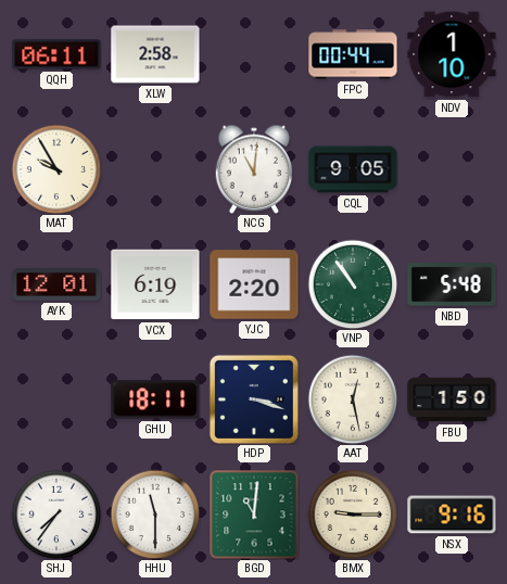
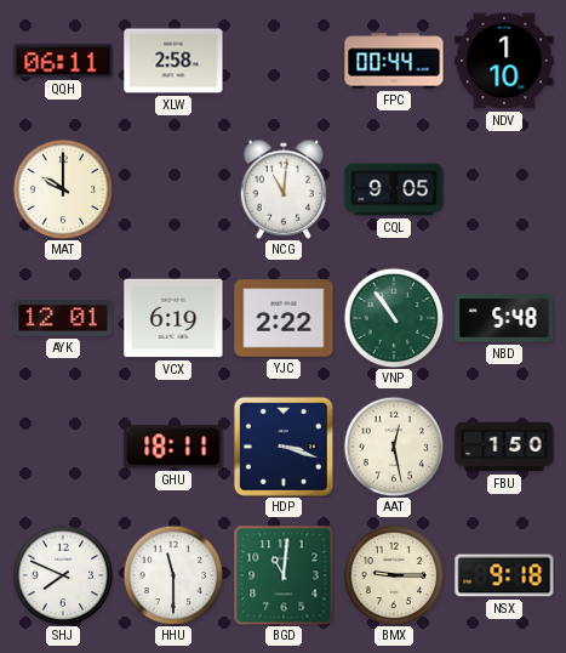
MAT: 9:55 -> 10:00 (63, 189)
YJC: 2:20 -> 2:22 (284, 318)
SHJ: 7:36 -> 7:49 (63, 575)
NSX: 9:16 -> 9:18 (504, 575)
